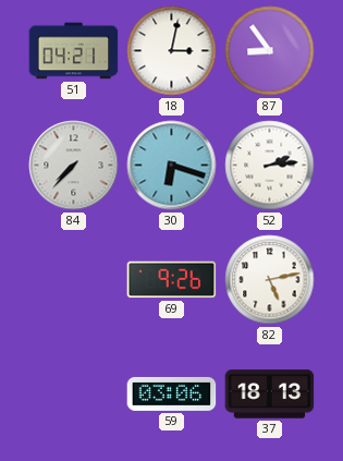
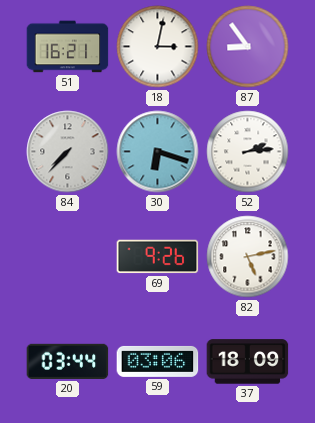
51: 04:21 -> 16:21 (68, 47)
20: none -> 03:44 (68, 361)
37: 18:13 -> 18:09 (248, 362)
